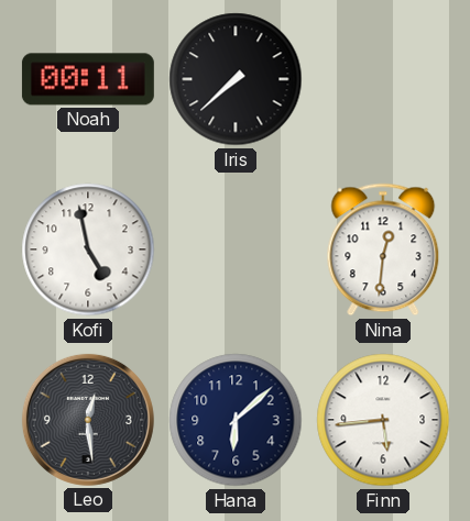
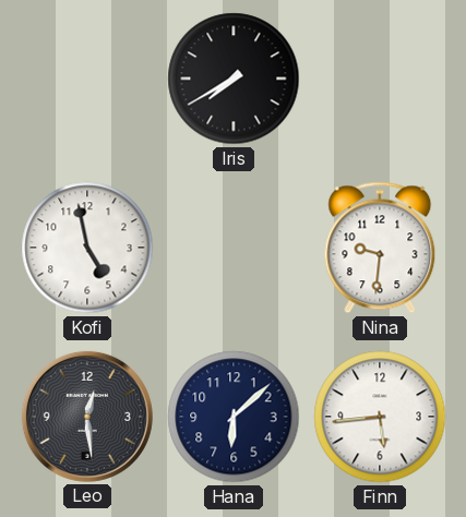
Noah: 00:11 -> none (88, 79)
Iris: 7:38 -> 7:40 (234, 79)
Nina: 12:31 -> 9:31 (380, 248)
